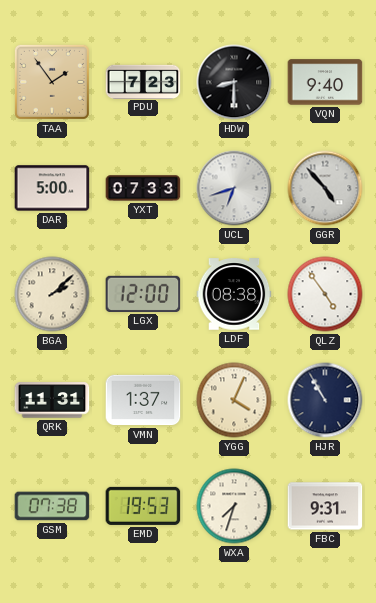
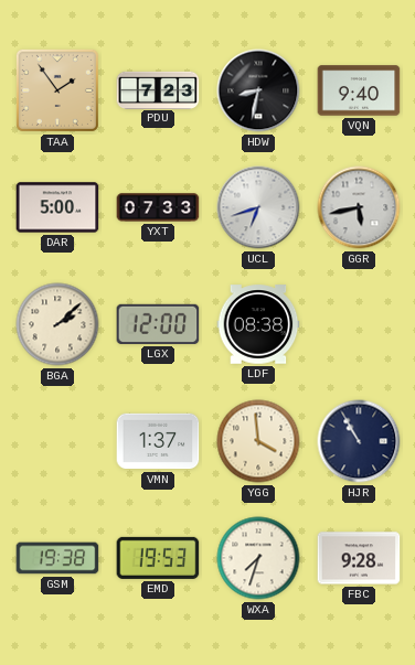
HDW: 8:30 -> 8:32 (258, 90)
GGR: 4:53 -> 5:43 (359, 207)
QLZ: 4:54 -> none (325, 294)
QRK: 11:31 -> none (52, 400)
YGG: 4:04 -> 3:59 (258, 441)
GSM: 07:38 -> 19:38 (57, 558)
FBC: 9:31 -> 9:28 (359, 558)
